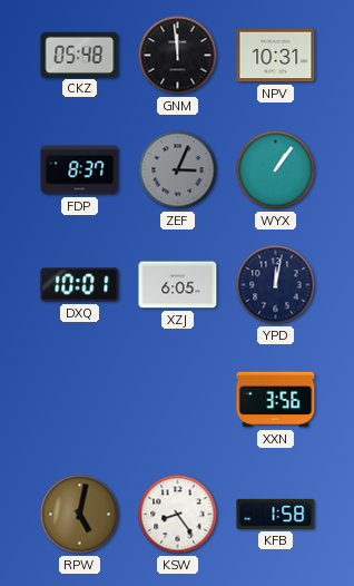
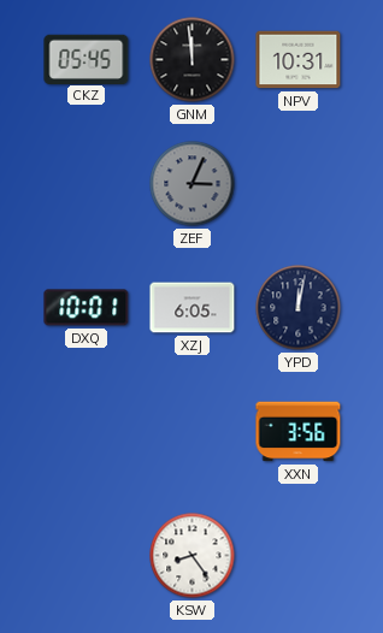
CKZ: 05:48 -> 05:45 (87, 59)
FDP: 8:37 -> none (80, 170)
WYX: 1:06 -> none (276, 170)
RPW: 5:02 -> none (80, 515)
KFB: 1:58 -> none (276, 514)
